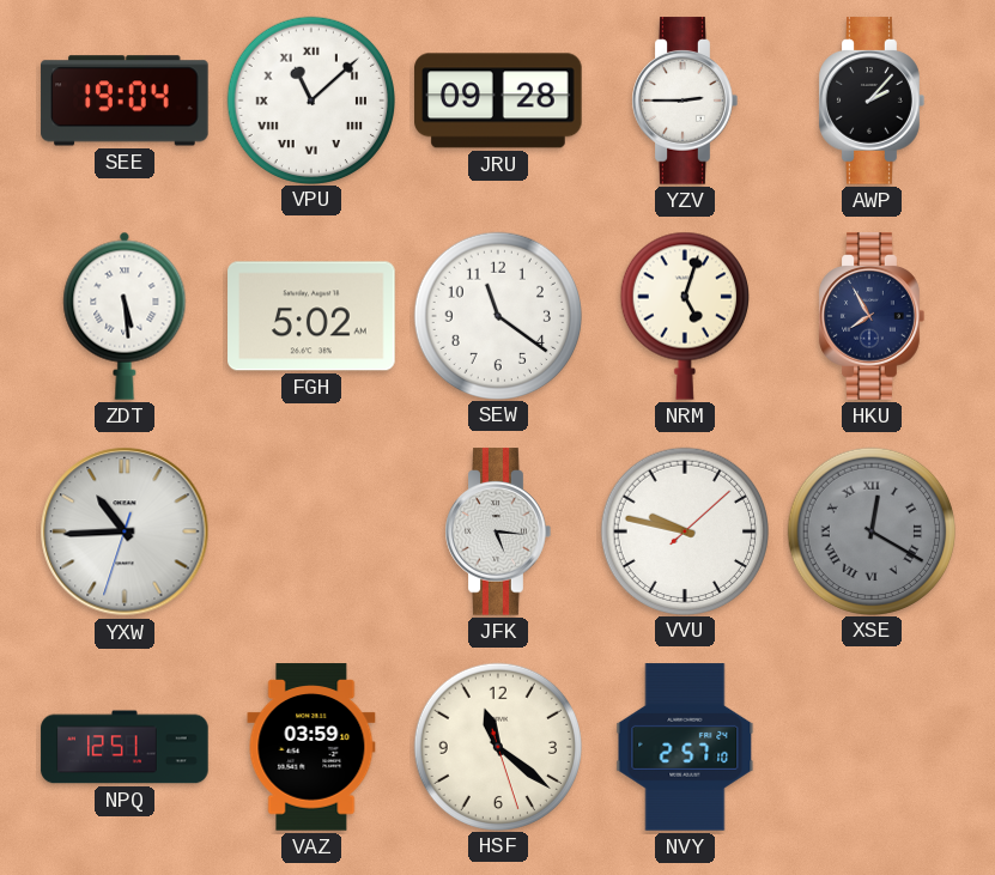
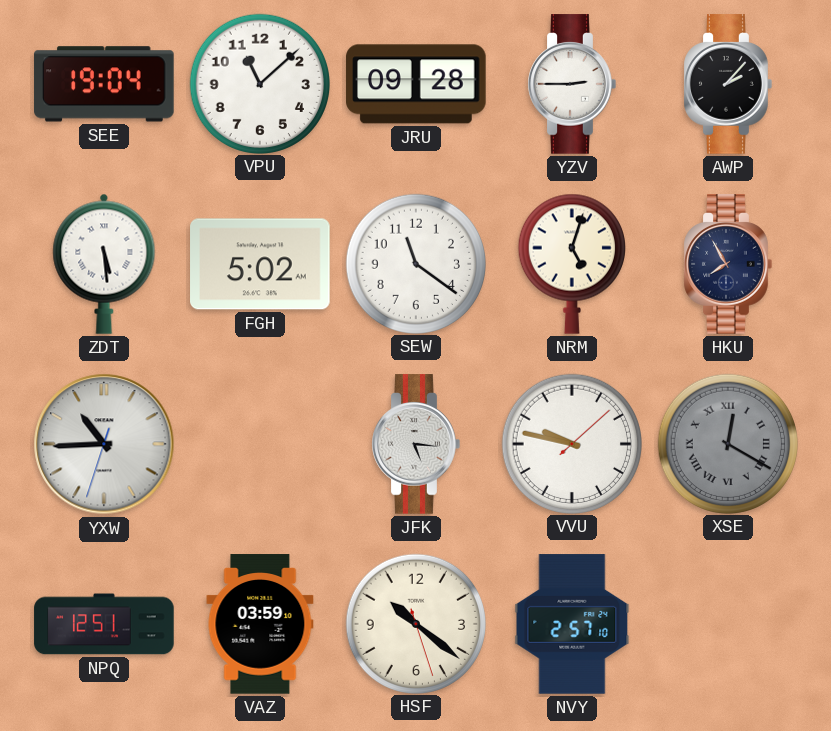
VPU numerals: Roman -> Arabic (259, 83)
HSF: 11:21 -> 10:21 (415, 623)
